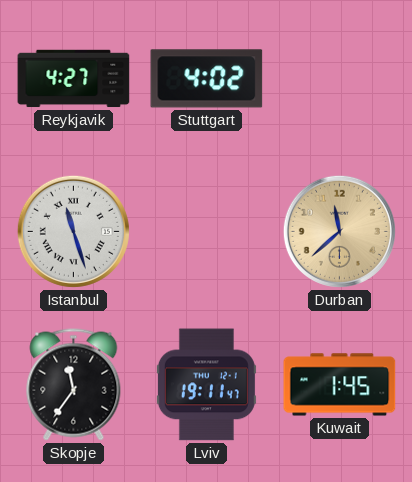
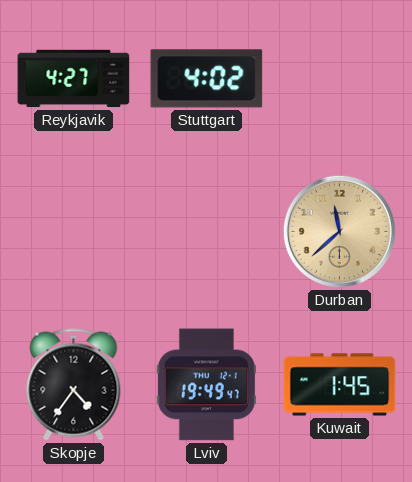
Istanbul: 11:27 -> none (73, 231)
Skopje: 11:36 -> 4:36 (74, 385)
Lviv: 19:11 -> 19:49 (206, 385)
